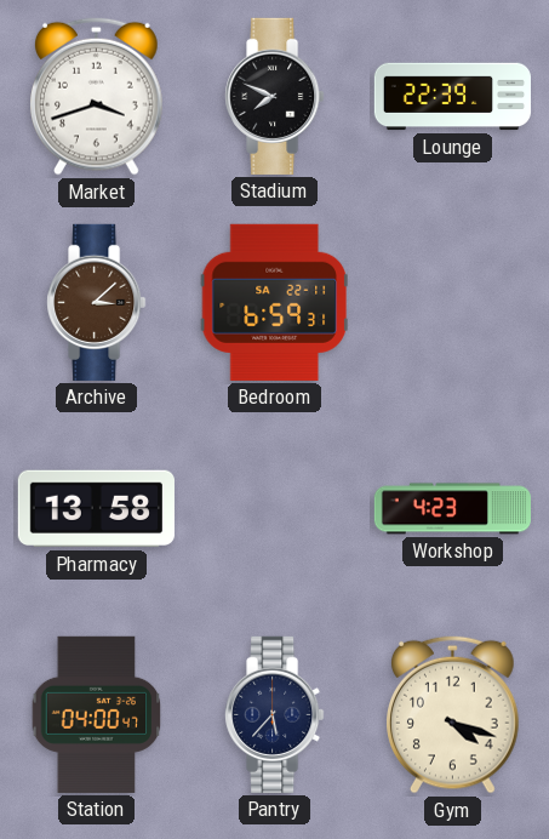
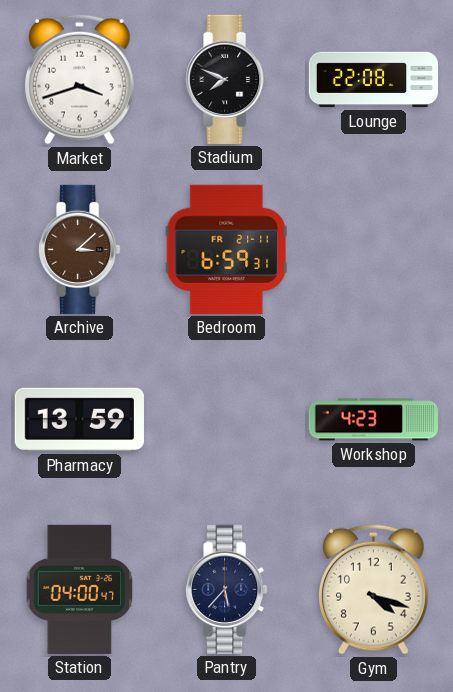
Lounge: 22:39 -> 22:08 (373, 80)
Bedroom date: SA 22-11 -> FR 21-11 (226, 249)
Pharmacy: 13:58 -> 13:59 (79, 420)
